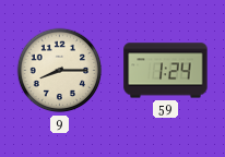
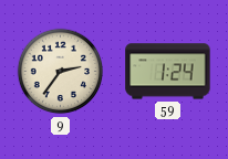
9: 8:15 -> 2:36 (61, 72)
